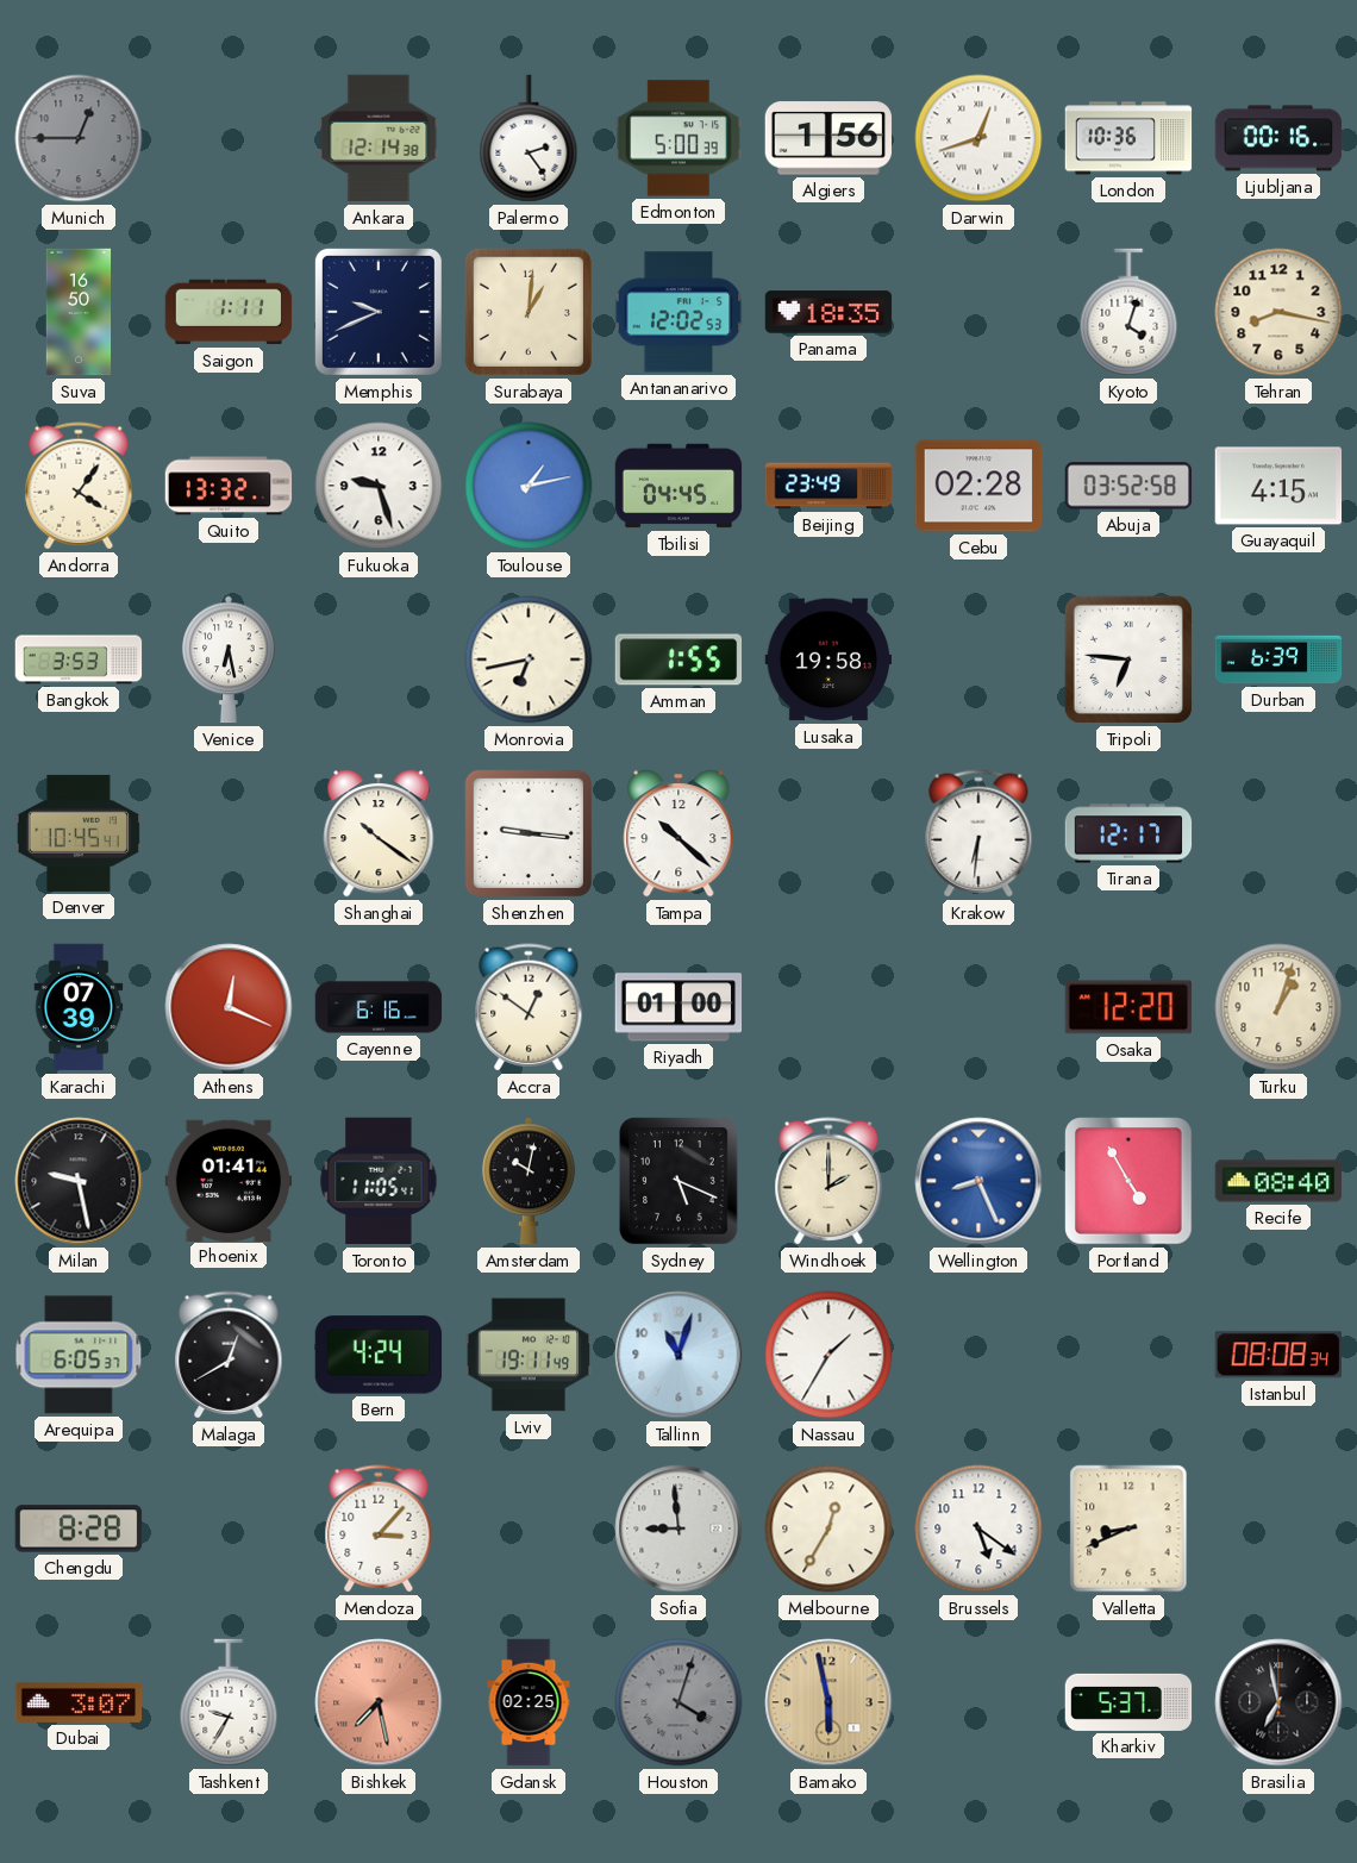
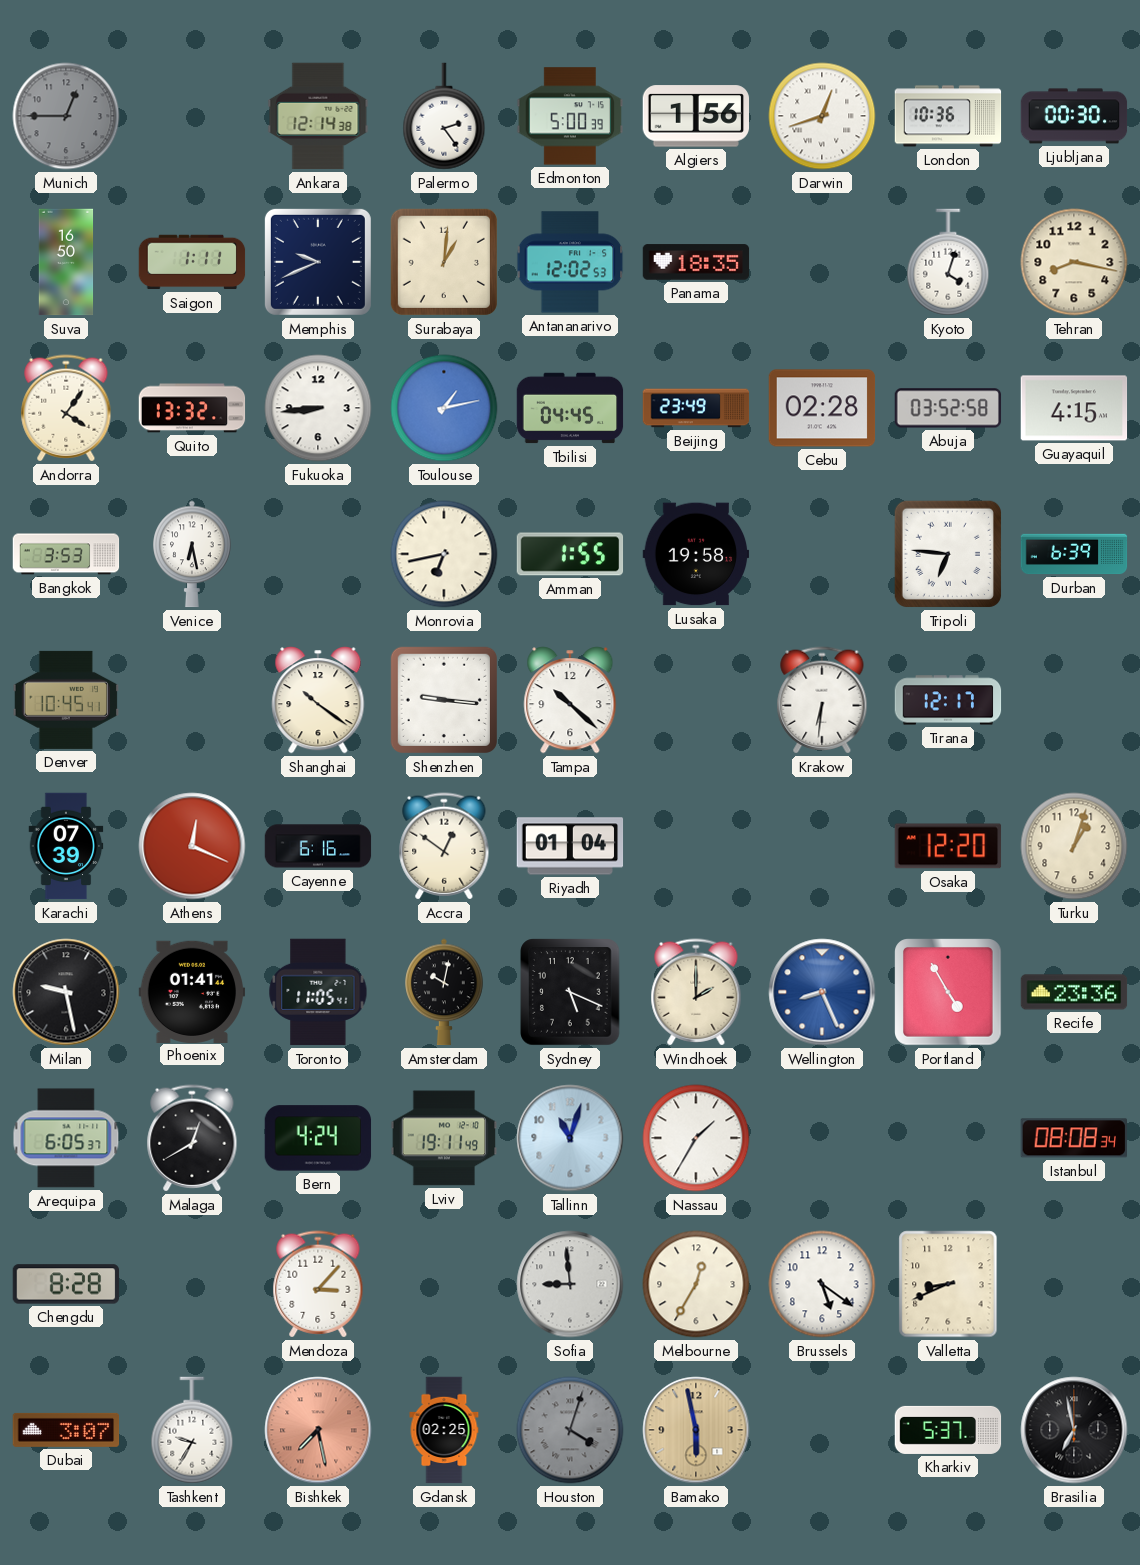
Ljubljana: 00:16 -> 00:30 (1074, 116)
Fukuoka: 9:27 -> 8:44 (318, 408)
Riyadh: 01:00 -> 01:04 (570, 846)
Recife: 08:40 -> 23:36 (1074, 992)
